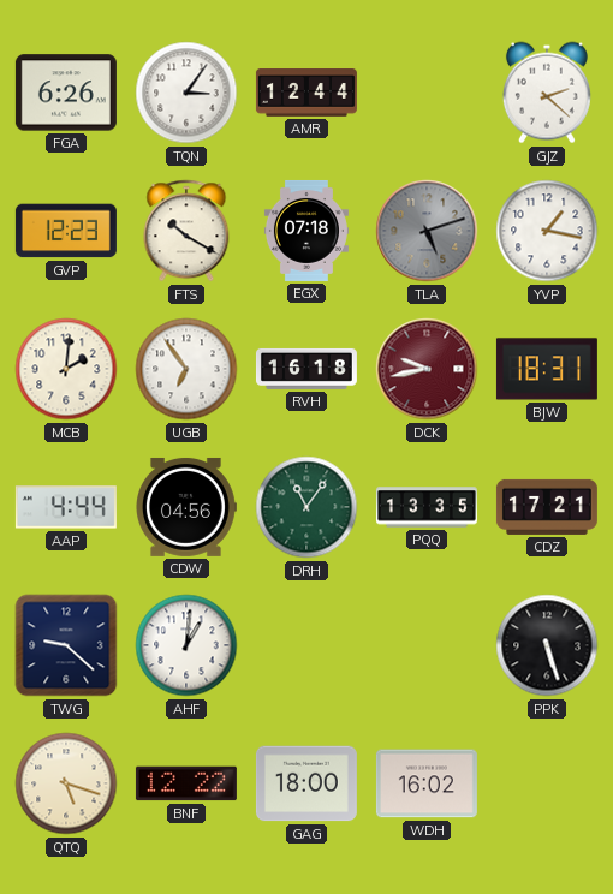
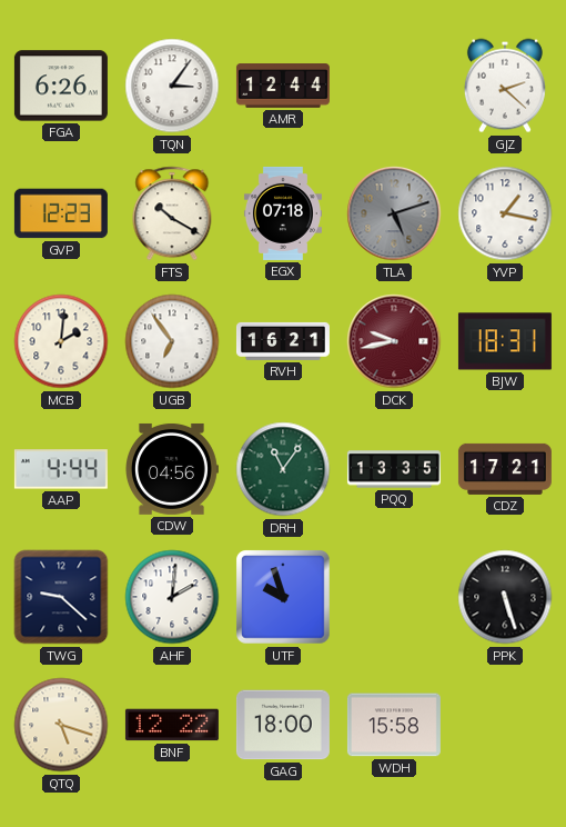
RVH: 16:18 -> 16:21 (283, 341)
AHF: 1:01 -> 2:01 (172, 597)
UTF: none -> 9:57 (284, 598)
WDH: 16:02 -> 15:58 (394, 725)
